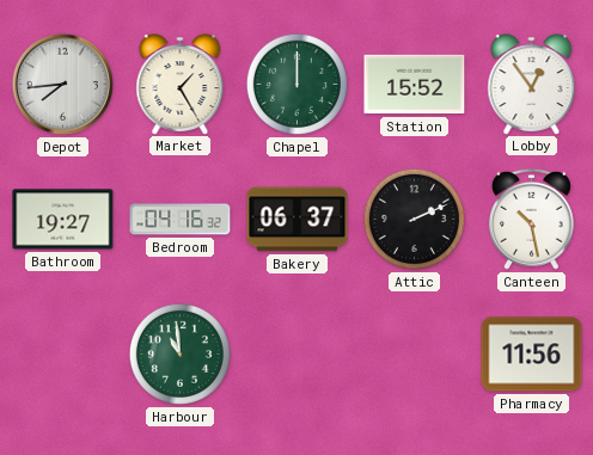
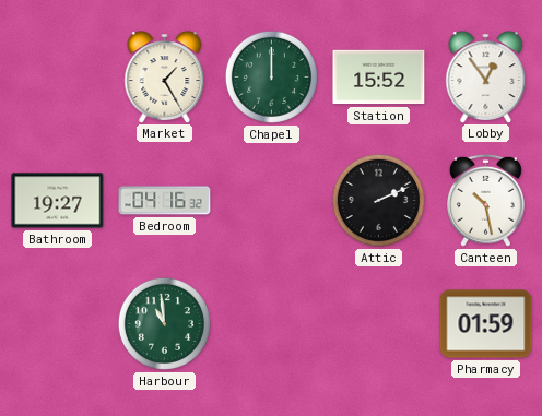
Depot: 7:44 -> none (62, 84)
Bakery: 06:37 -> none (298, 220)
Pharmacy: 11:56 -> 01:59 (486, 324)
